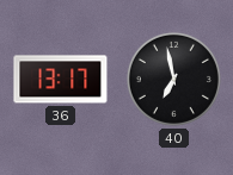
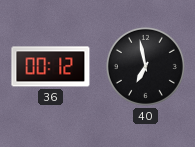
36: 13:17 -> 00:12 (51, 67)
